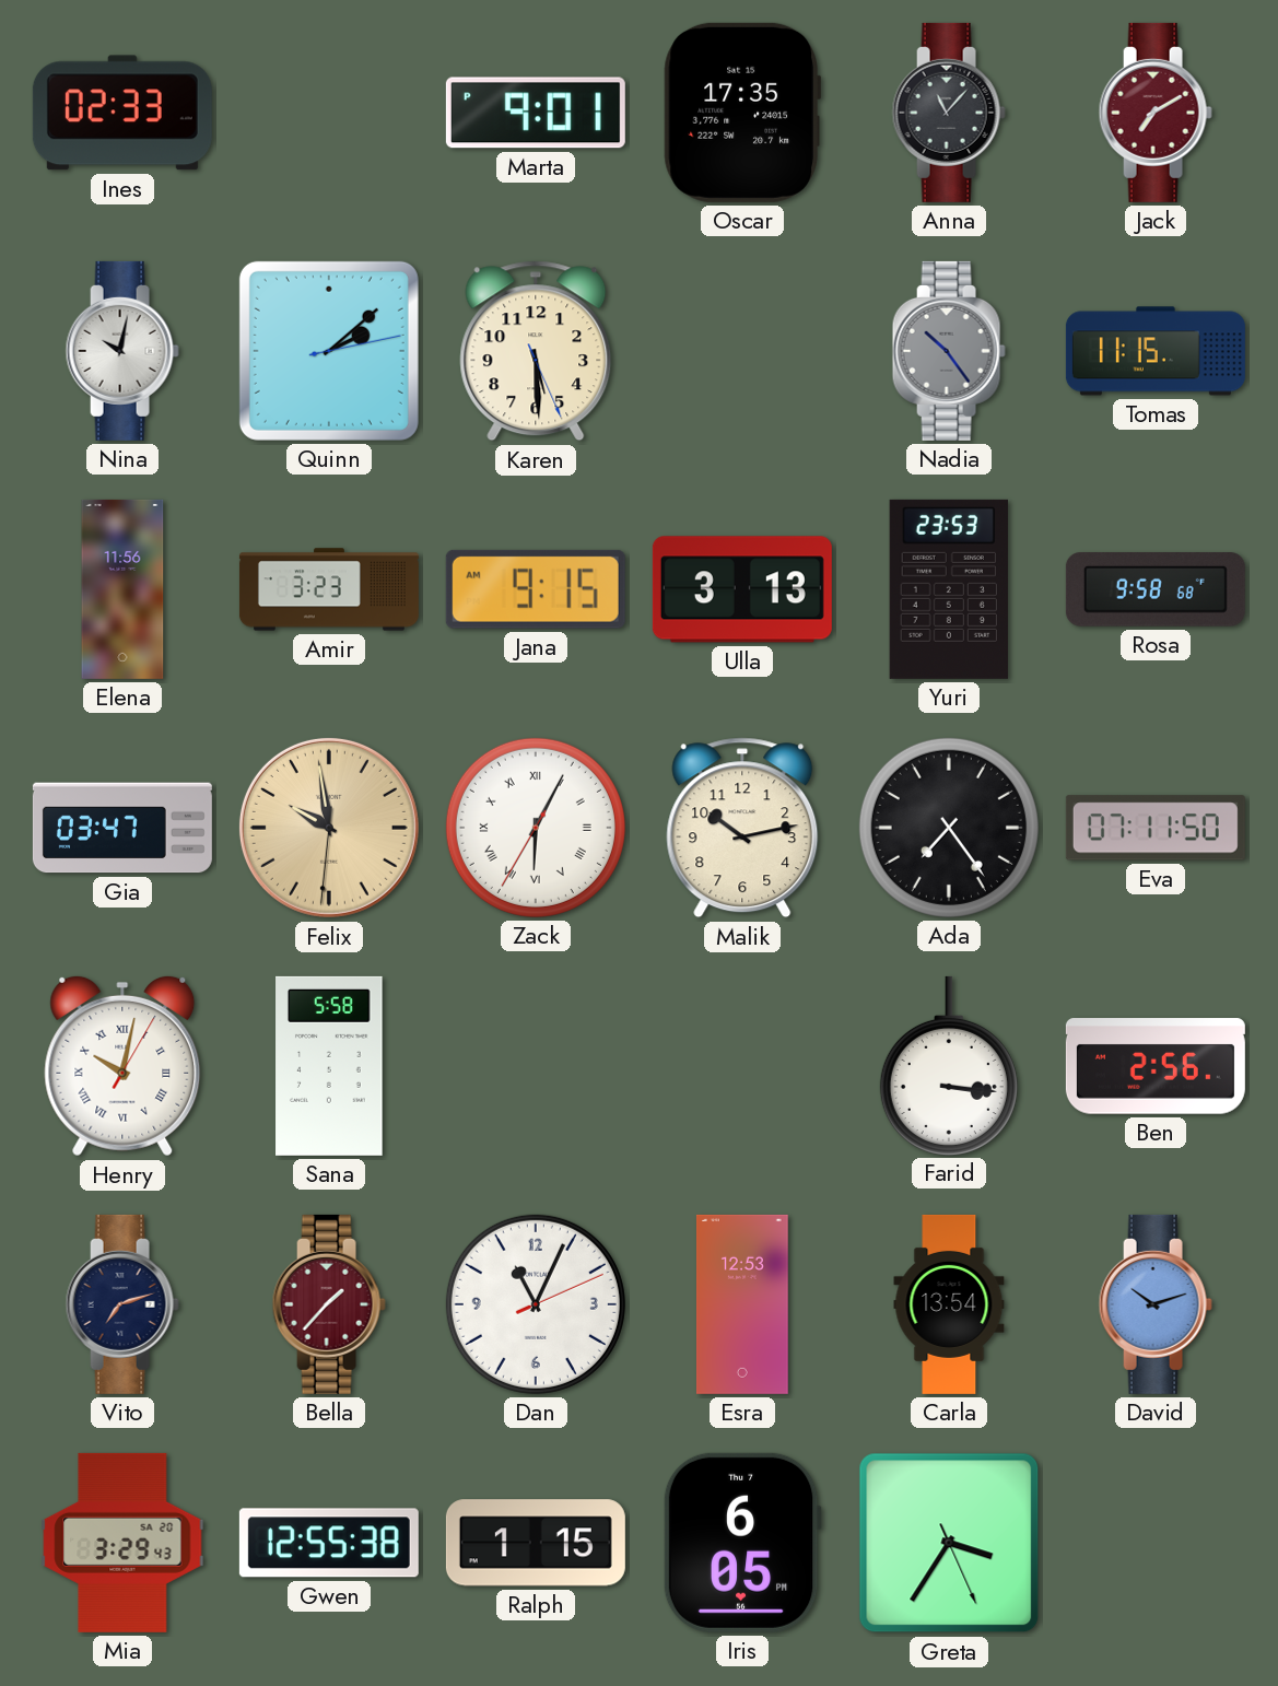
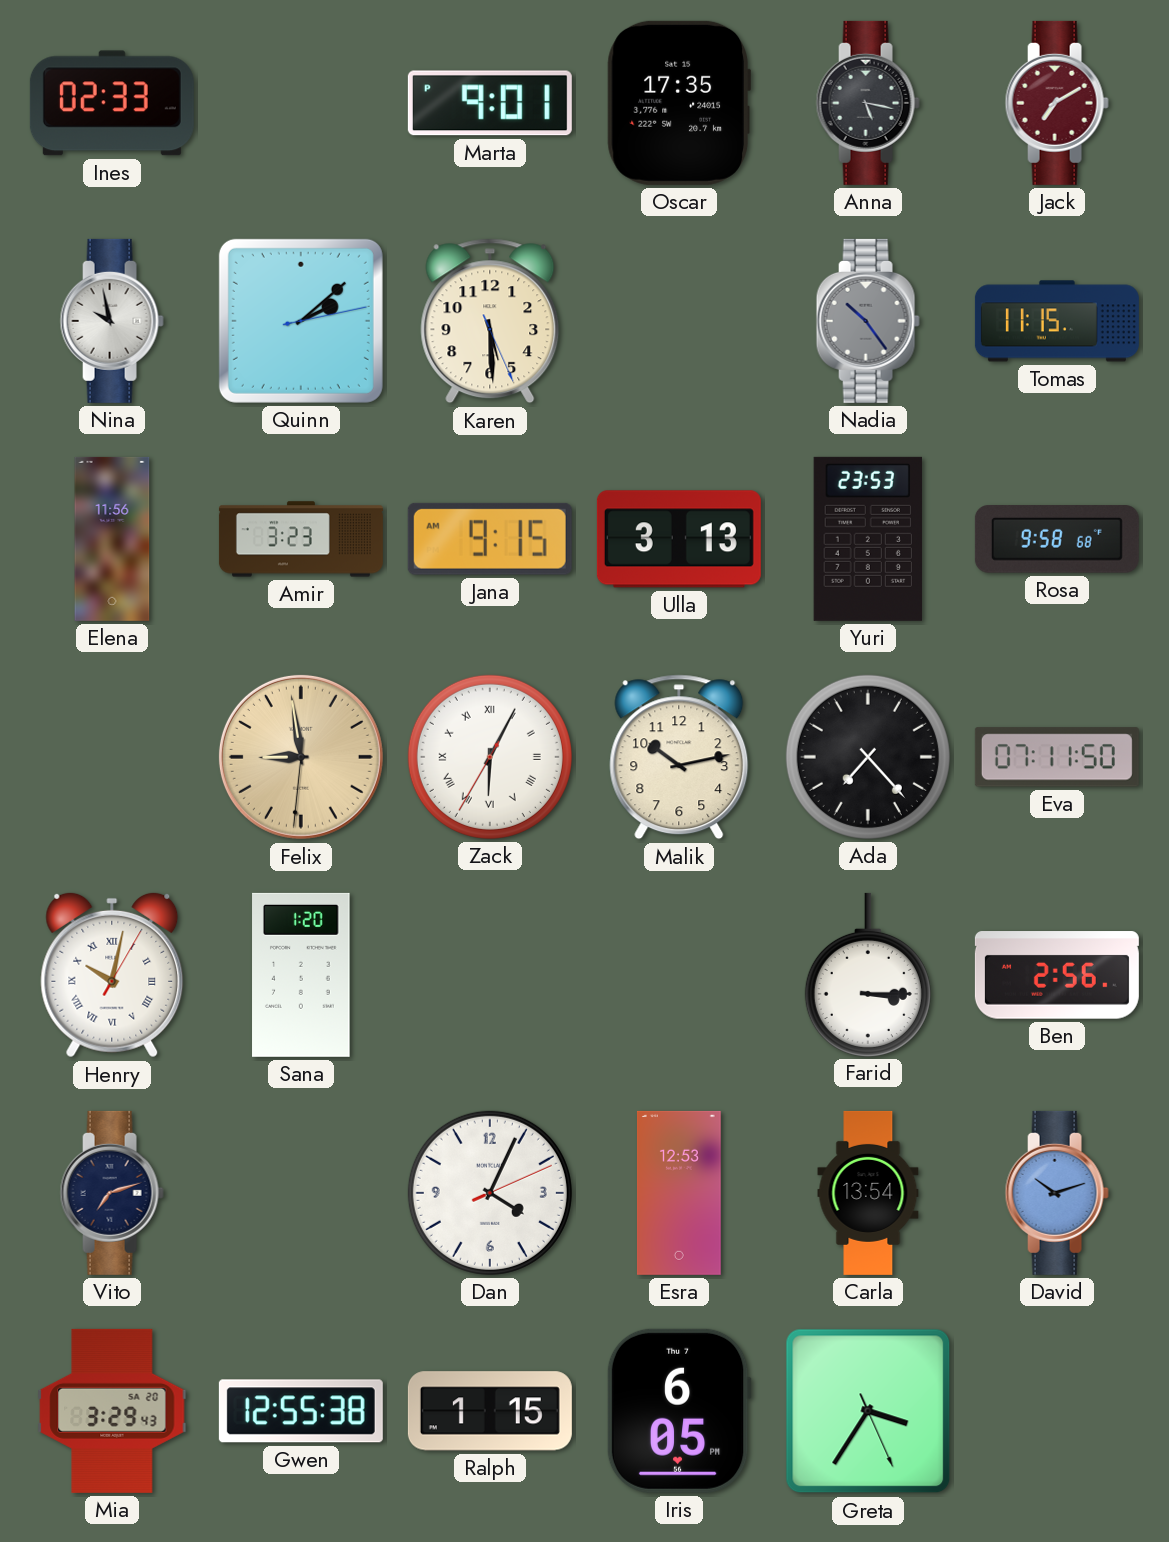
Anna: 11:07 -> 5:17 (868, 103)
Nina: 10:02 -> 9:58 (112, 321)
Gia: 03:47 -> none (122, 828)
Felix: 9:58 -> 8:58 (301, 757)
Ada: 7:24 -> 7:23 (868, 757)
Sana: 5:58 -> 1:20 (301, 975)
Farid: 3:16 -> 3:15 (868, 974)
Bella: 1:37 -> none (329, 1304)
Dan: 11:04 -> 4:04 (490, 1193)
